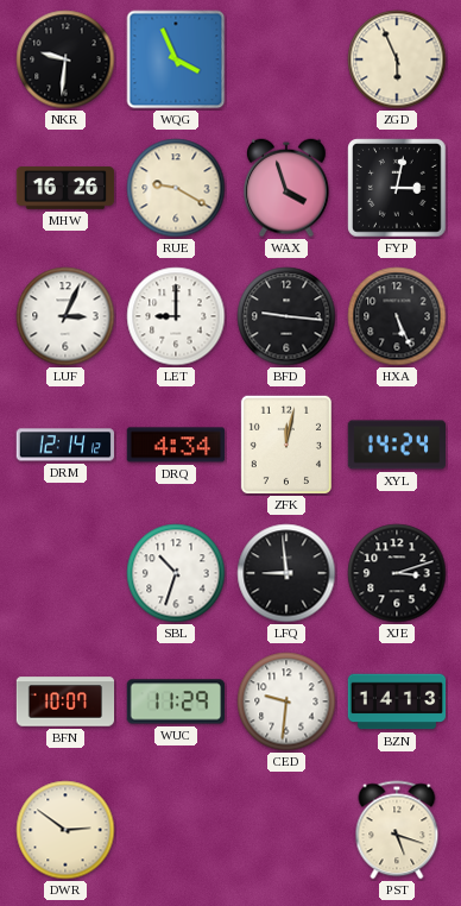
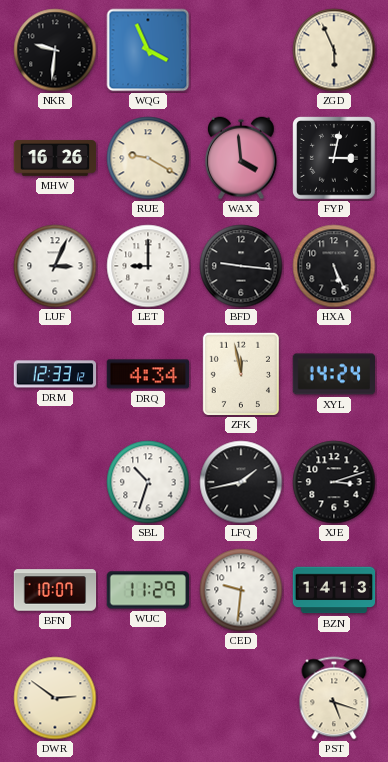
WAX: 3:57 -> 3:59 (242, 158)
DRM: 12:14 -> 12:33 (55, 374)
ZFK: 12:02 -> 11:58 (241, 374)
LFQ: 8:59 -> 1:43 (241, 482)
